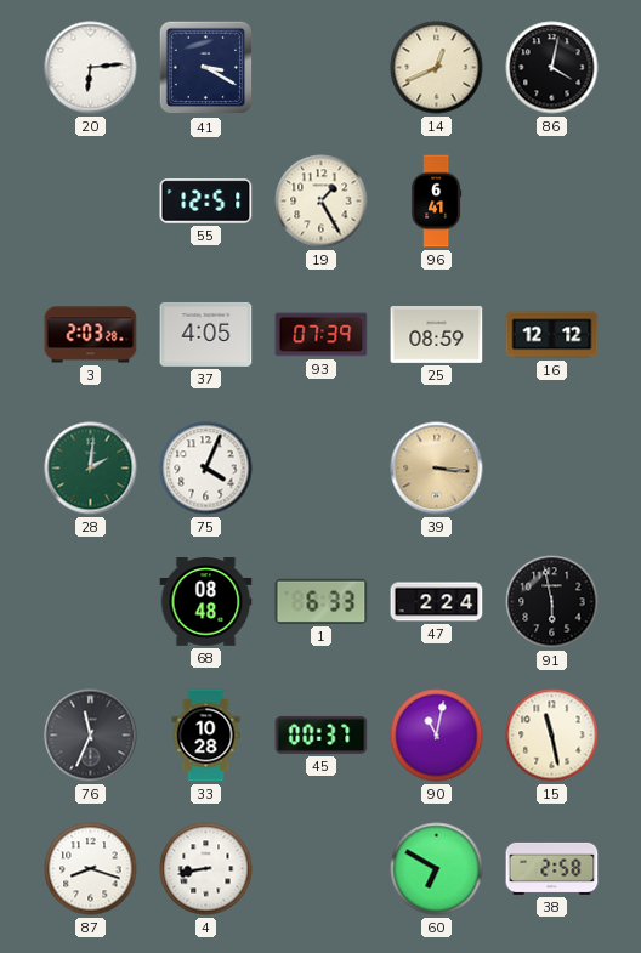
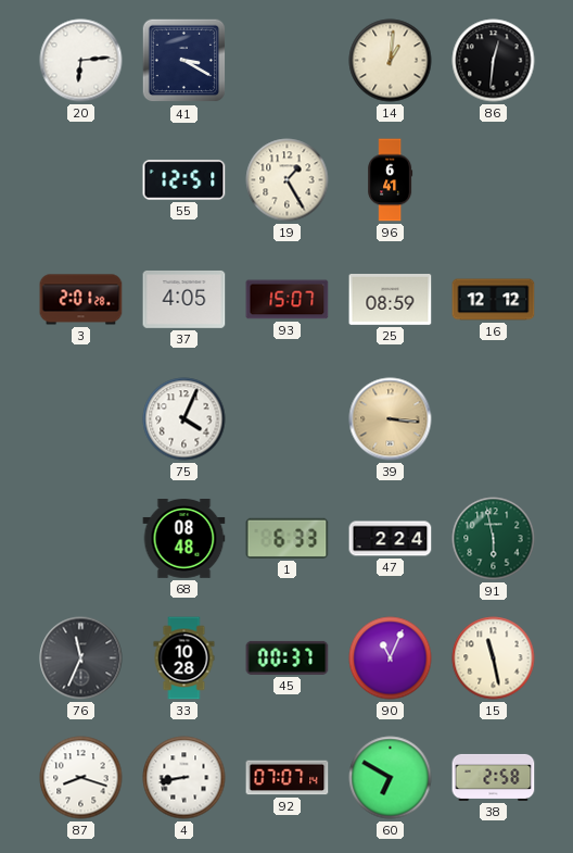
14: 12:41 -> 1:01 (391, 61)
86: 4:02 -> 12:31 (494, 61)
3: 2:03 -> 2:01 (81, 300)
93: 07:39 -> 15:07 (288, 300)
28: 2:01 -> none (91, 469)
91 dial: black -> green (494, 539)
90: 11:02 -> 11:04 (391, 658)
92: none -> 07:07 (288, 778)
